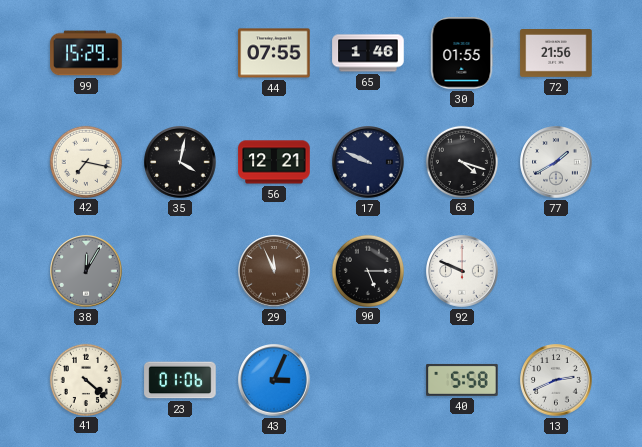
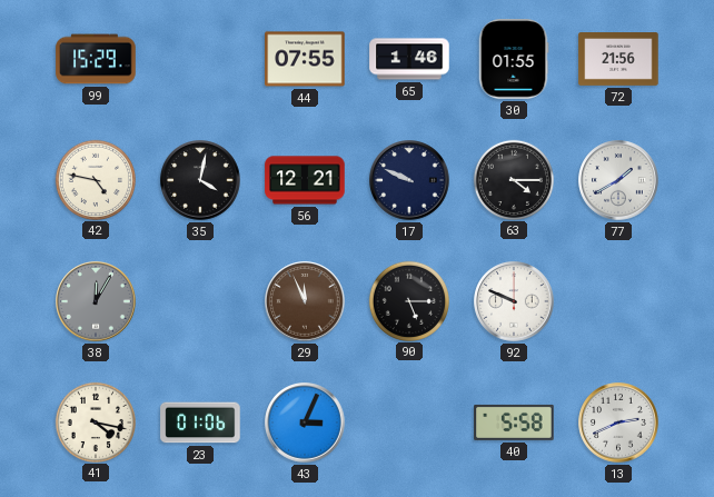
42: 7:17 -> 4:47 (95, 179)
63: 4:18 -> 4:15 (513, 179)
41: 4:22 -> 4:17 (95, 421)
